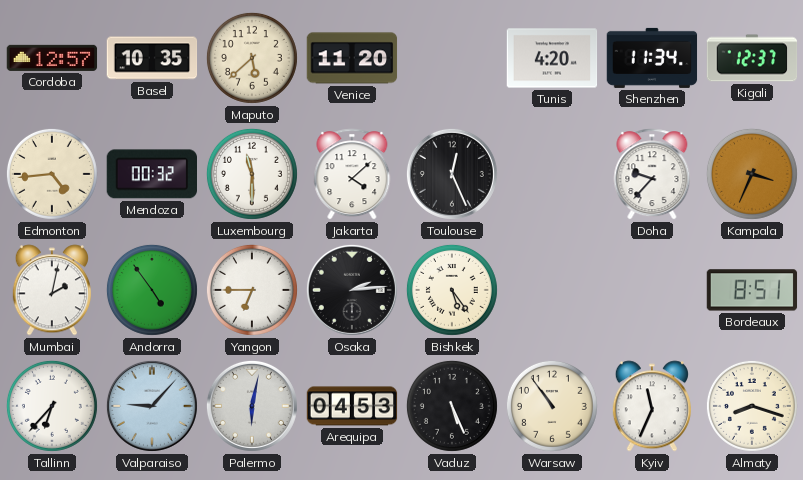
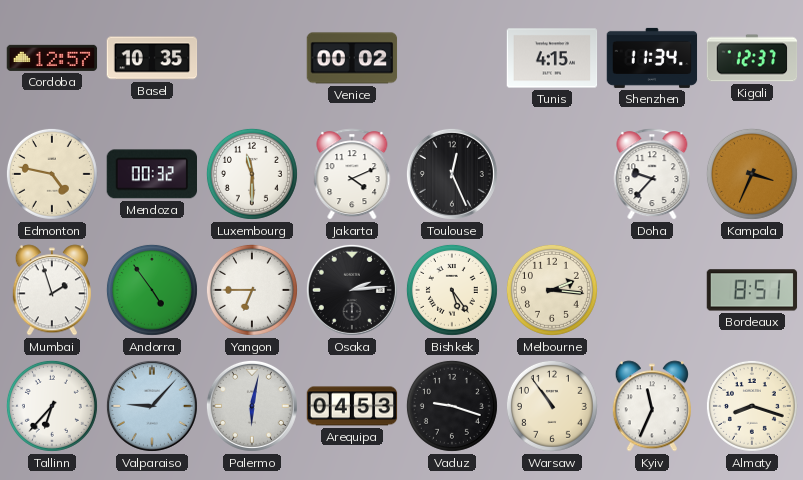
Maputo: 5:38 -> none (252, 58)
Venice: 11:20 -> 00:02 (352, 58)
Tunis: 4:20 -> 4:15 (552, 58)
Edmonton: 4:44 -> 4:47 (52, 174)
Jakarta: 4:08 -> 4:11 (352, 174)
Mumbai: 2:02 -> 1:57 (52, 290)
Melbourne: none -> 2:16 (552, 290)
Vaduz: 5:26 -> 9:18 (452, 406)
